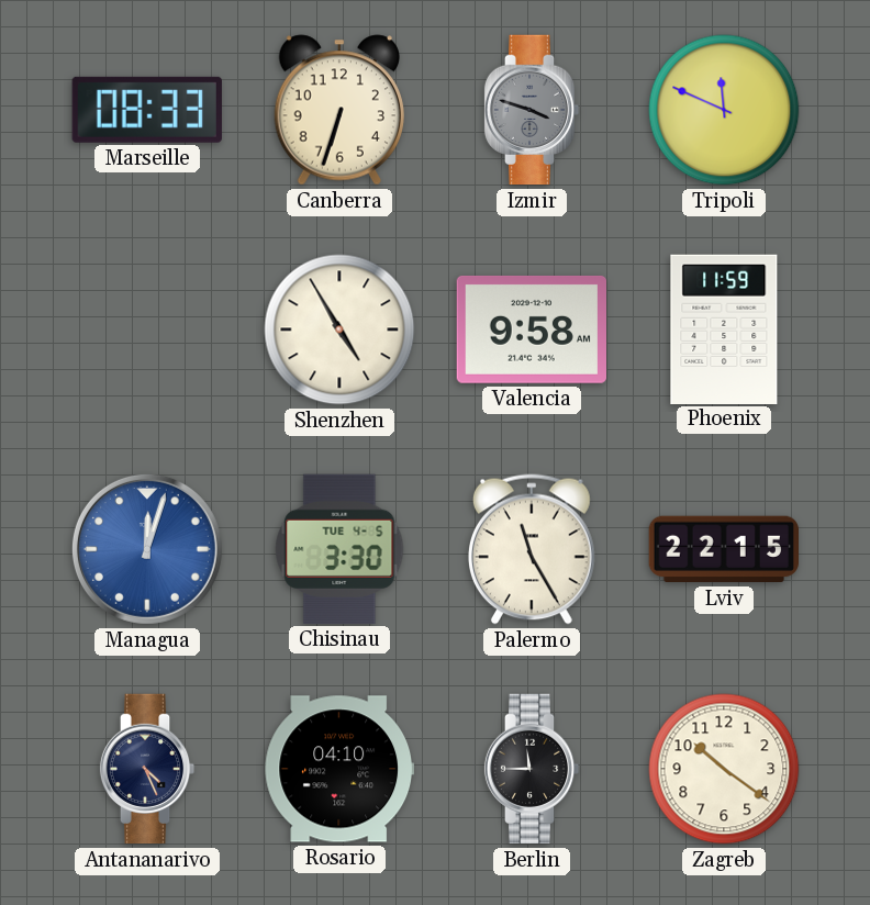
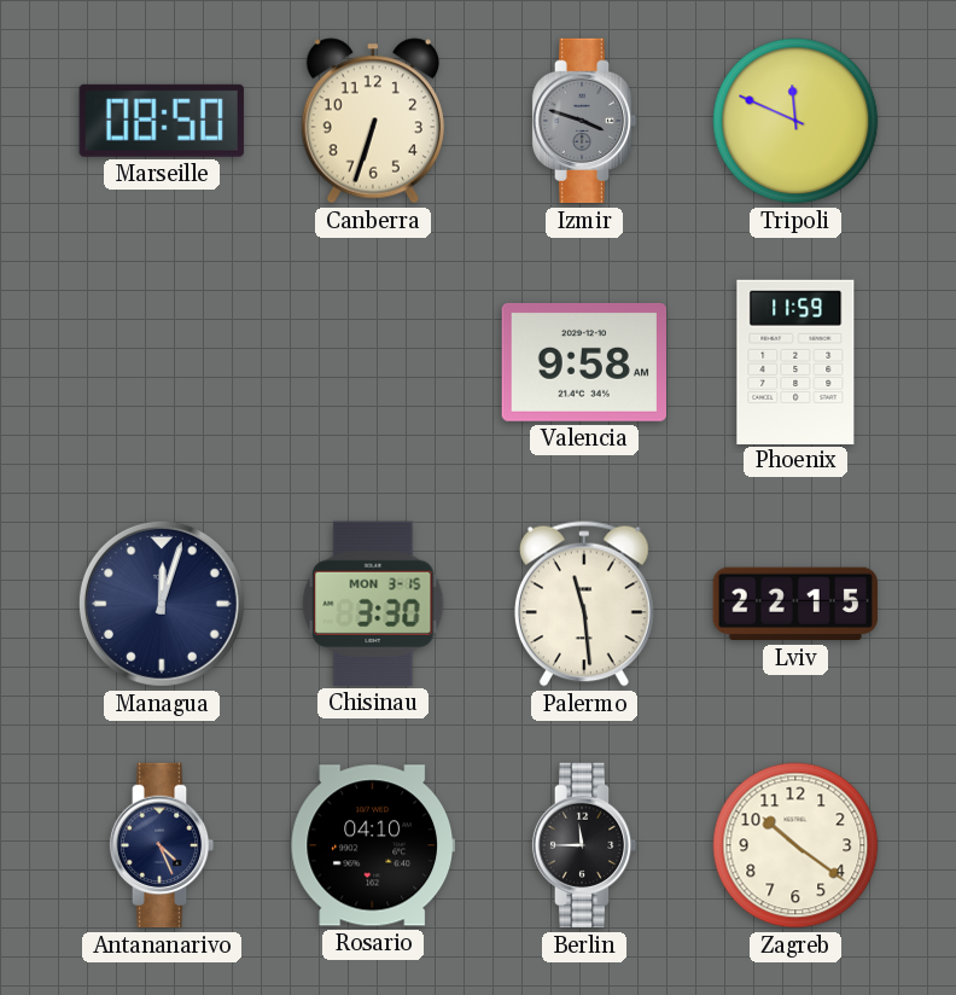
Marseille: 08:33 -> 08:50 (162, 121)
Shenzhen: 4:55 -> none (339, 329)
Managua dial: blue -> navy (162, 604)
Chisinau date: TUE 4-5 -> MON 3-15 (373, 604)
Palermo: 11:25 -> 11:29 (584, 604)
